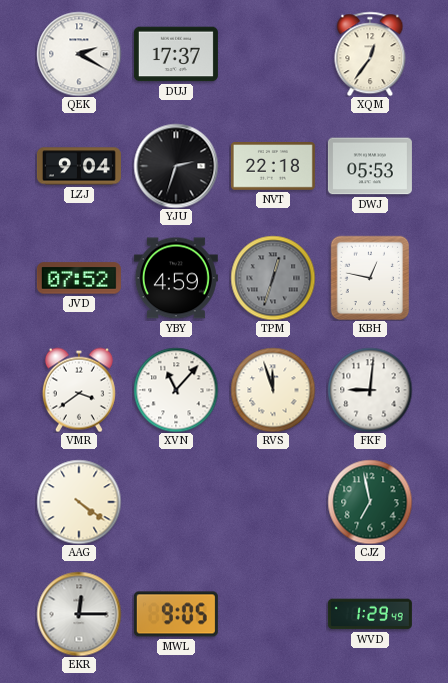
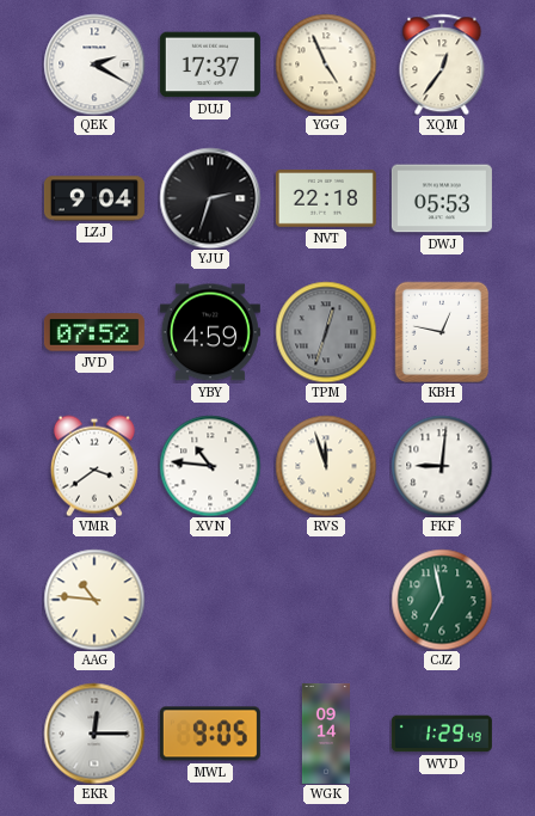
YGG: none -> 4:56 (326, 65)
XVN: 11:07 -> 10:46 (210, 466)
AAG: 4:21 -> 10:46 (94, 600)
WGK: none -> 09:14 (326, 734)
